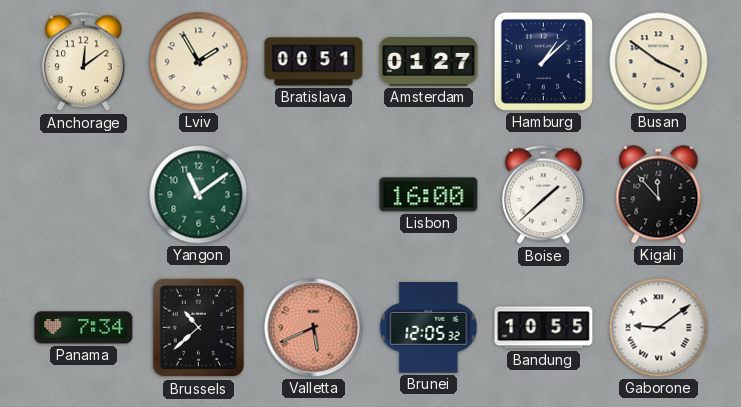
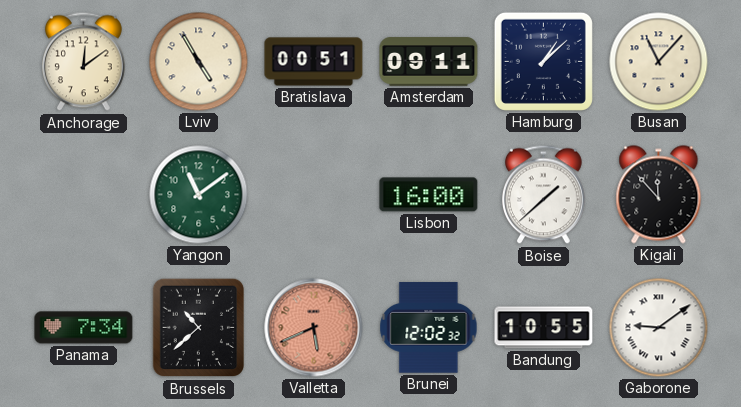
Lviv: 1:55 -> 4:55 (199, 62)
Amsterdam: 01:27 -> 09:11 (429, 62)
Busan: 3:51 -> 11:07 (659, 62)
Brunei: 12:05 -> 12:02 (429, 328)
